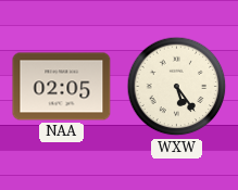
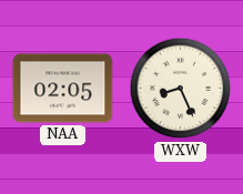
WXW: 5:24 -> 8:26 (181, 89)
